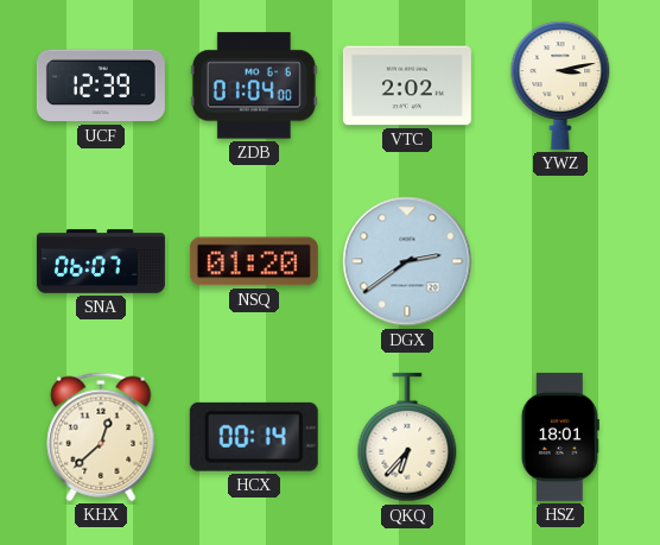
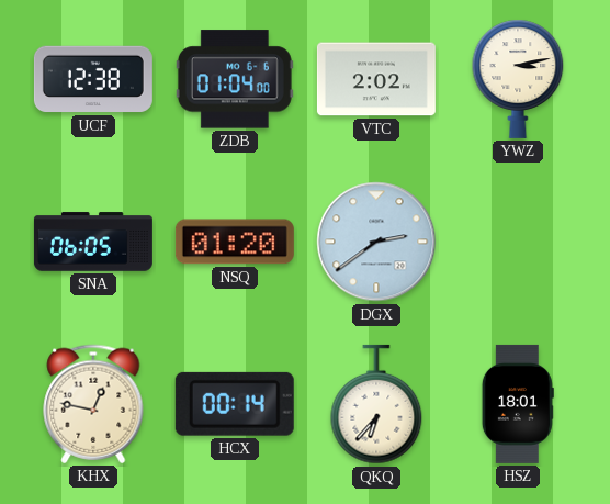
UCF: 12:39 -> 12:38 (93, 79)
SNA: 06:07 -> 06:05 (93, 242)
KHX: 12:38 -> 12:47 (93, 404)
